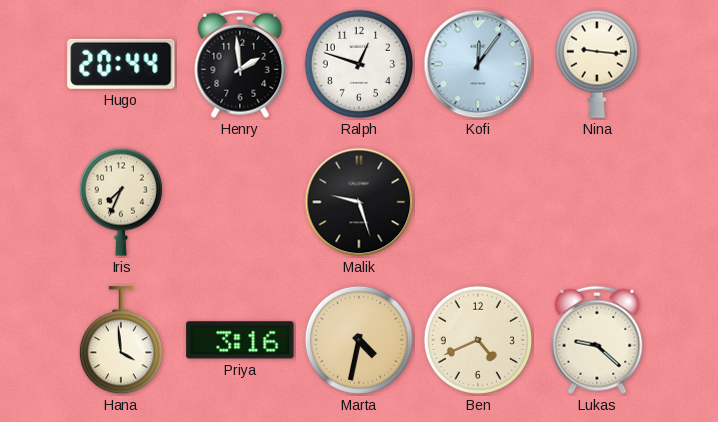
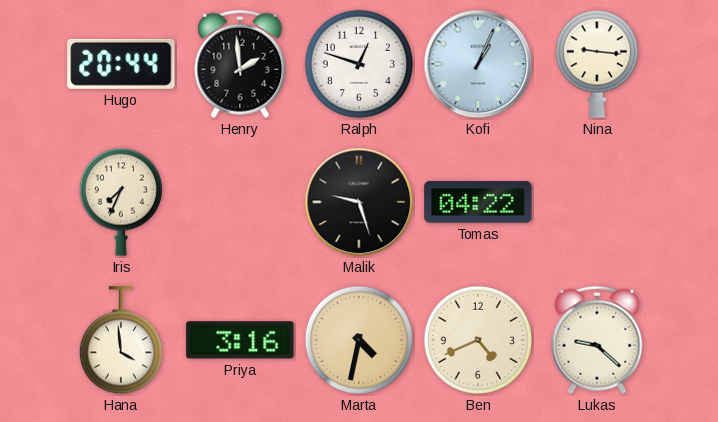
Kofi: 12:06 -> 1:04 (478, 64)
Tomas: none -> 04:22 (478, 202)
